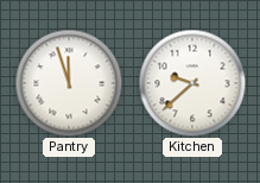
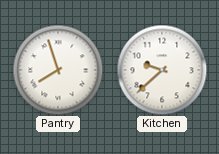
Pantry: 11:57 -> 7:57 (58, 70)
